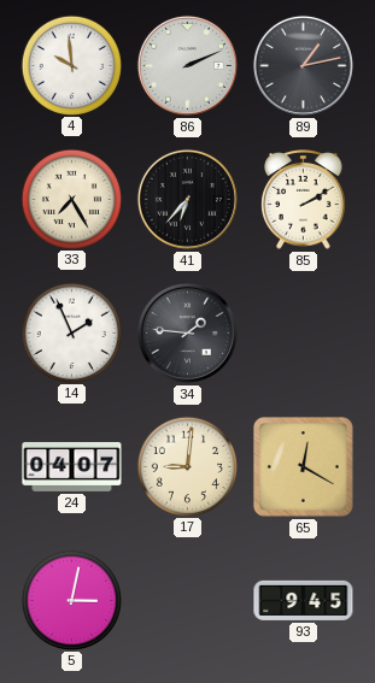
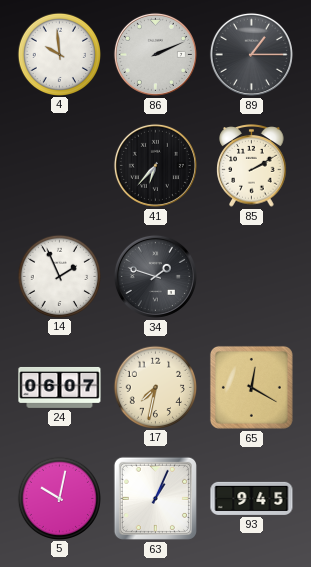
89: 1:13 -> 1:15 (251, 54)
33: 7:25 -> none (71, 199)
34: 1:46 -> 1:48 (155, 276)
24: 04:07 -> 06:07 (60, 387)
17: 9:01 -> 7:32 (155, 387)
5: 3:02 -> 10:02 (59, 498)
63: none -> 1:04 (155, 498)
